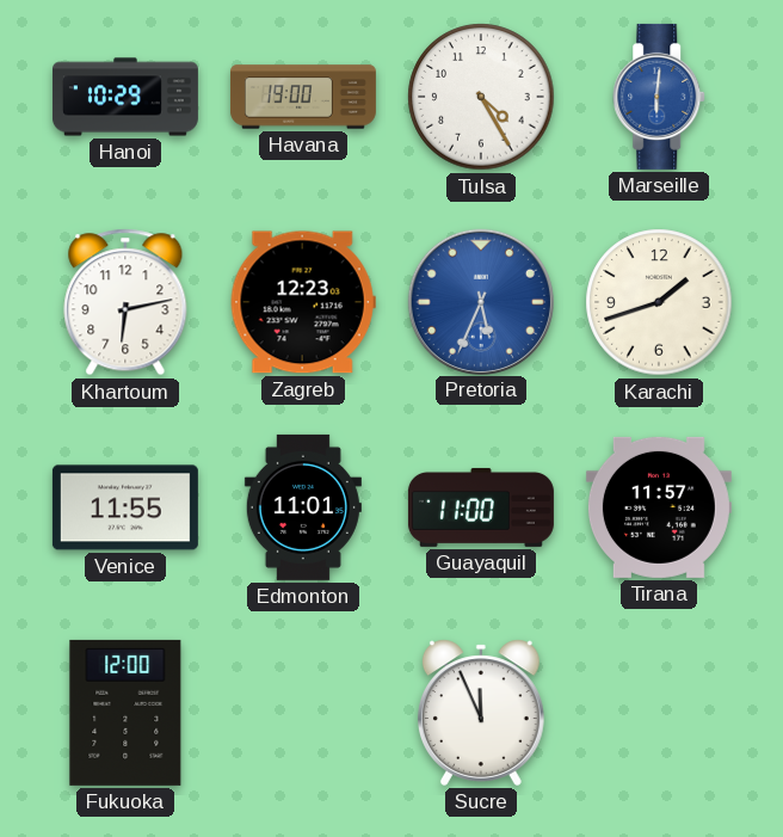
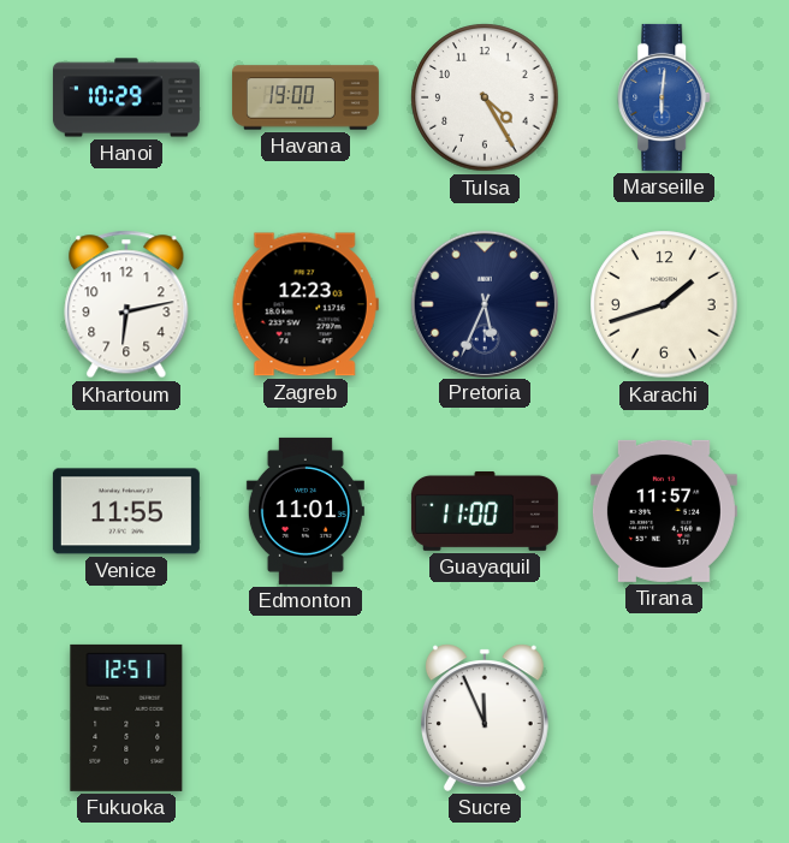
Pretoria dial: blue -> navy (484, 303)
Fukuoka: 12:00 -> 12:51 (126, 718)
